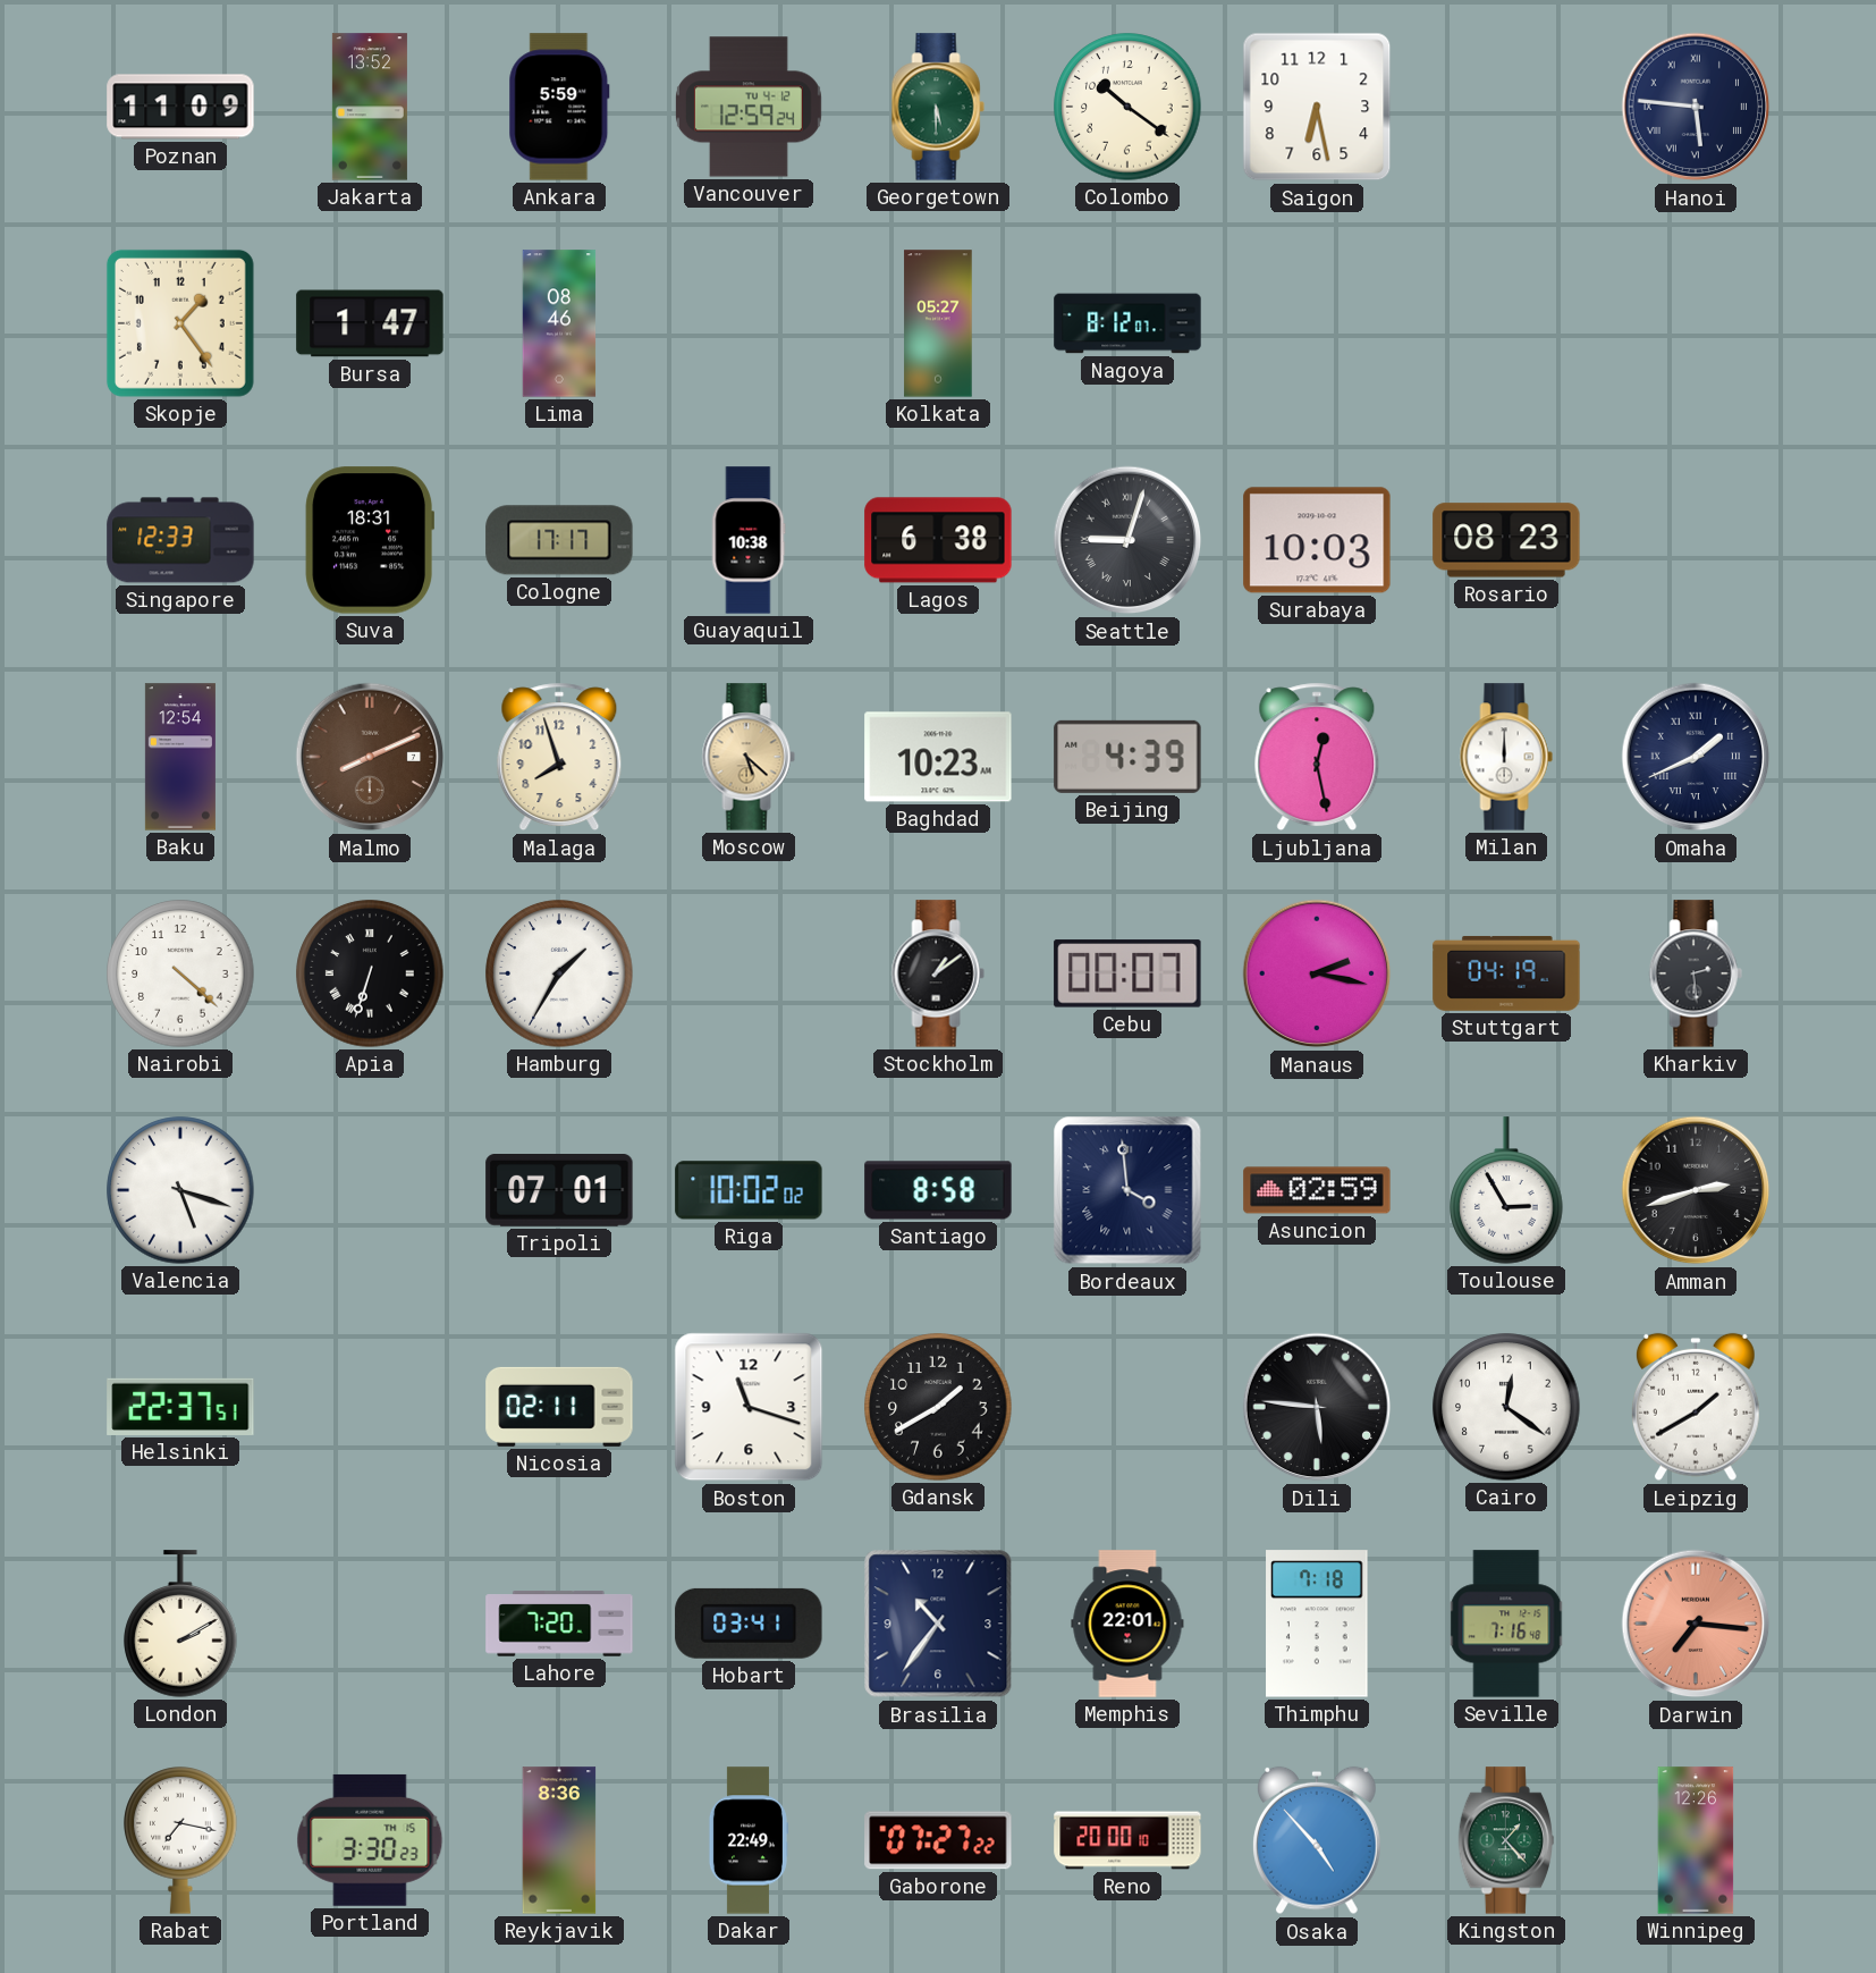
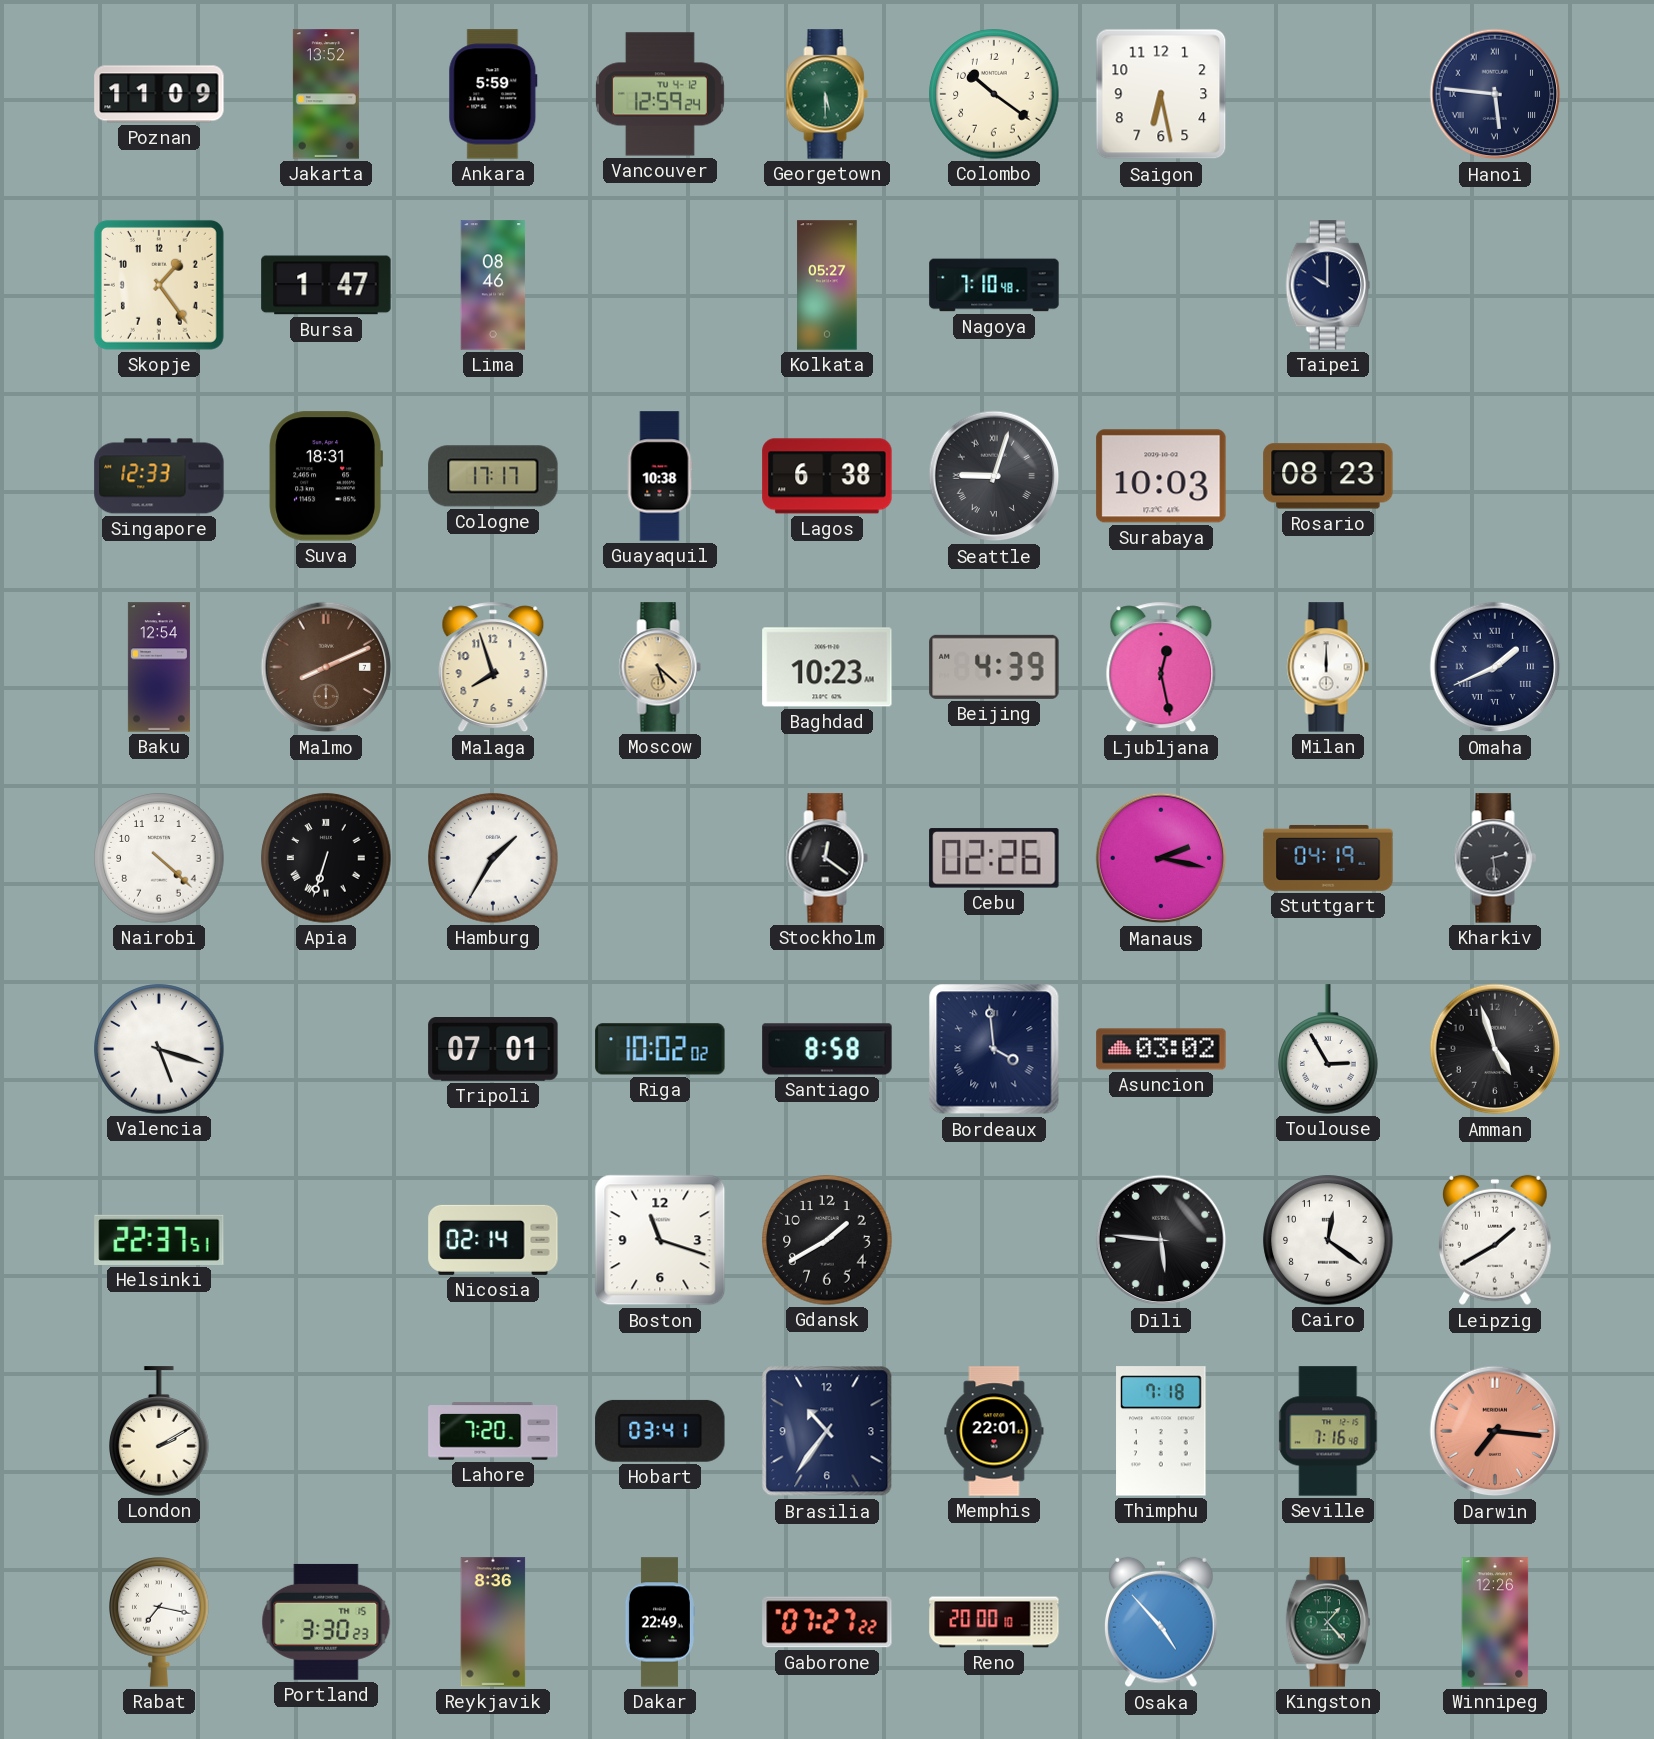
Nagoya: 8:12 -> 7:10 (994, 285)
Taipei: none -> 10:00 (1328, 285)
Stockholm: 1:09 -> 12:21 (827, 858)
Cebu: 00:07 -> 02:26 (994, 858)
Asuncion: 02:59 -> 03:02 (1161, 1049)
Amman: 2:42 -> 4:57 (1495, 1049)
Nicosia: 02:11 -> 02:14 (493, 1240)
